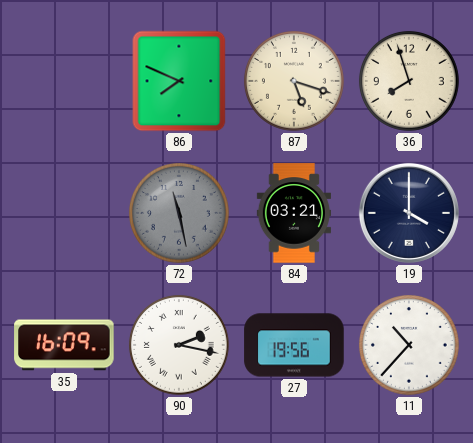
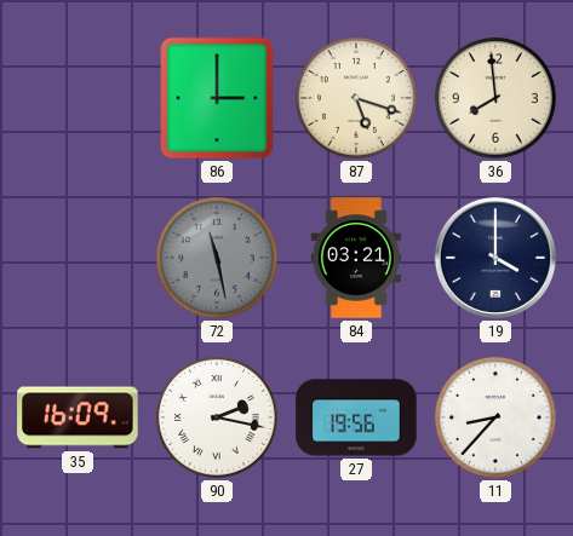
86: 7:49 -> 3:00 (217, 98)
36: 7:57 -> 7:59 (495, 98)
11: 10:37 -> 8:37 (495, 417)
